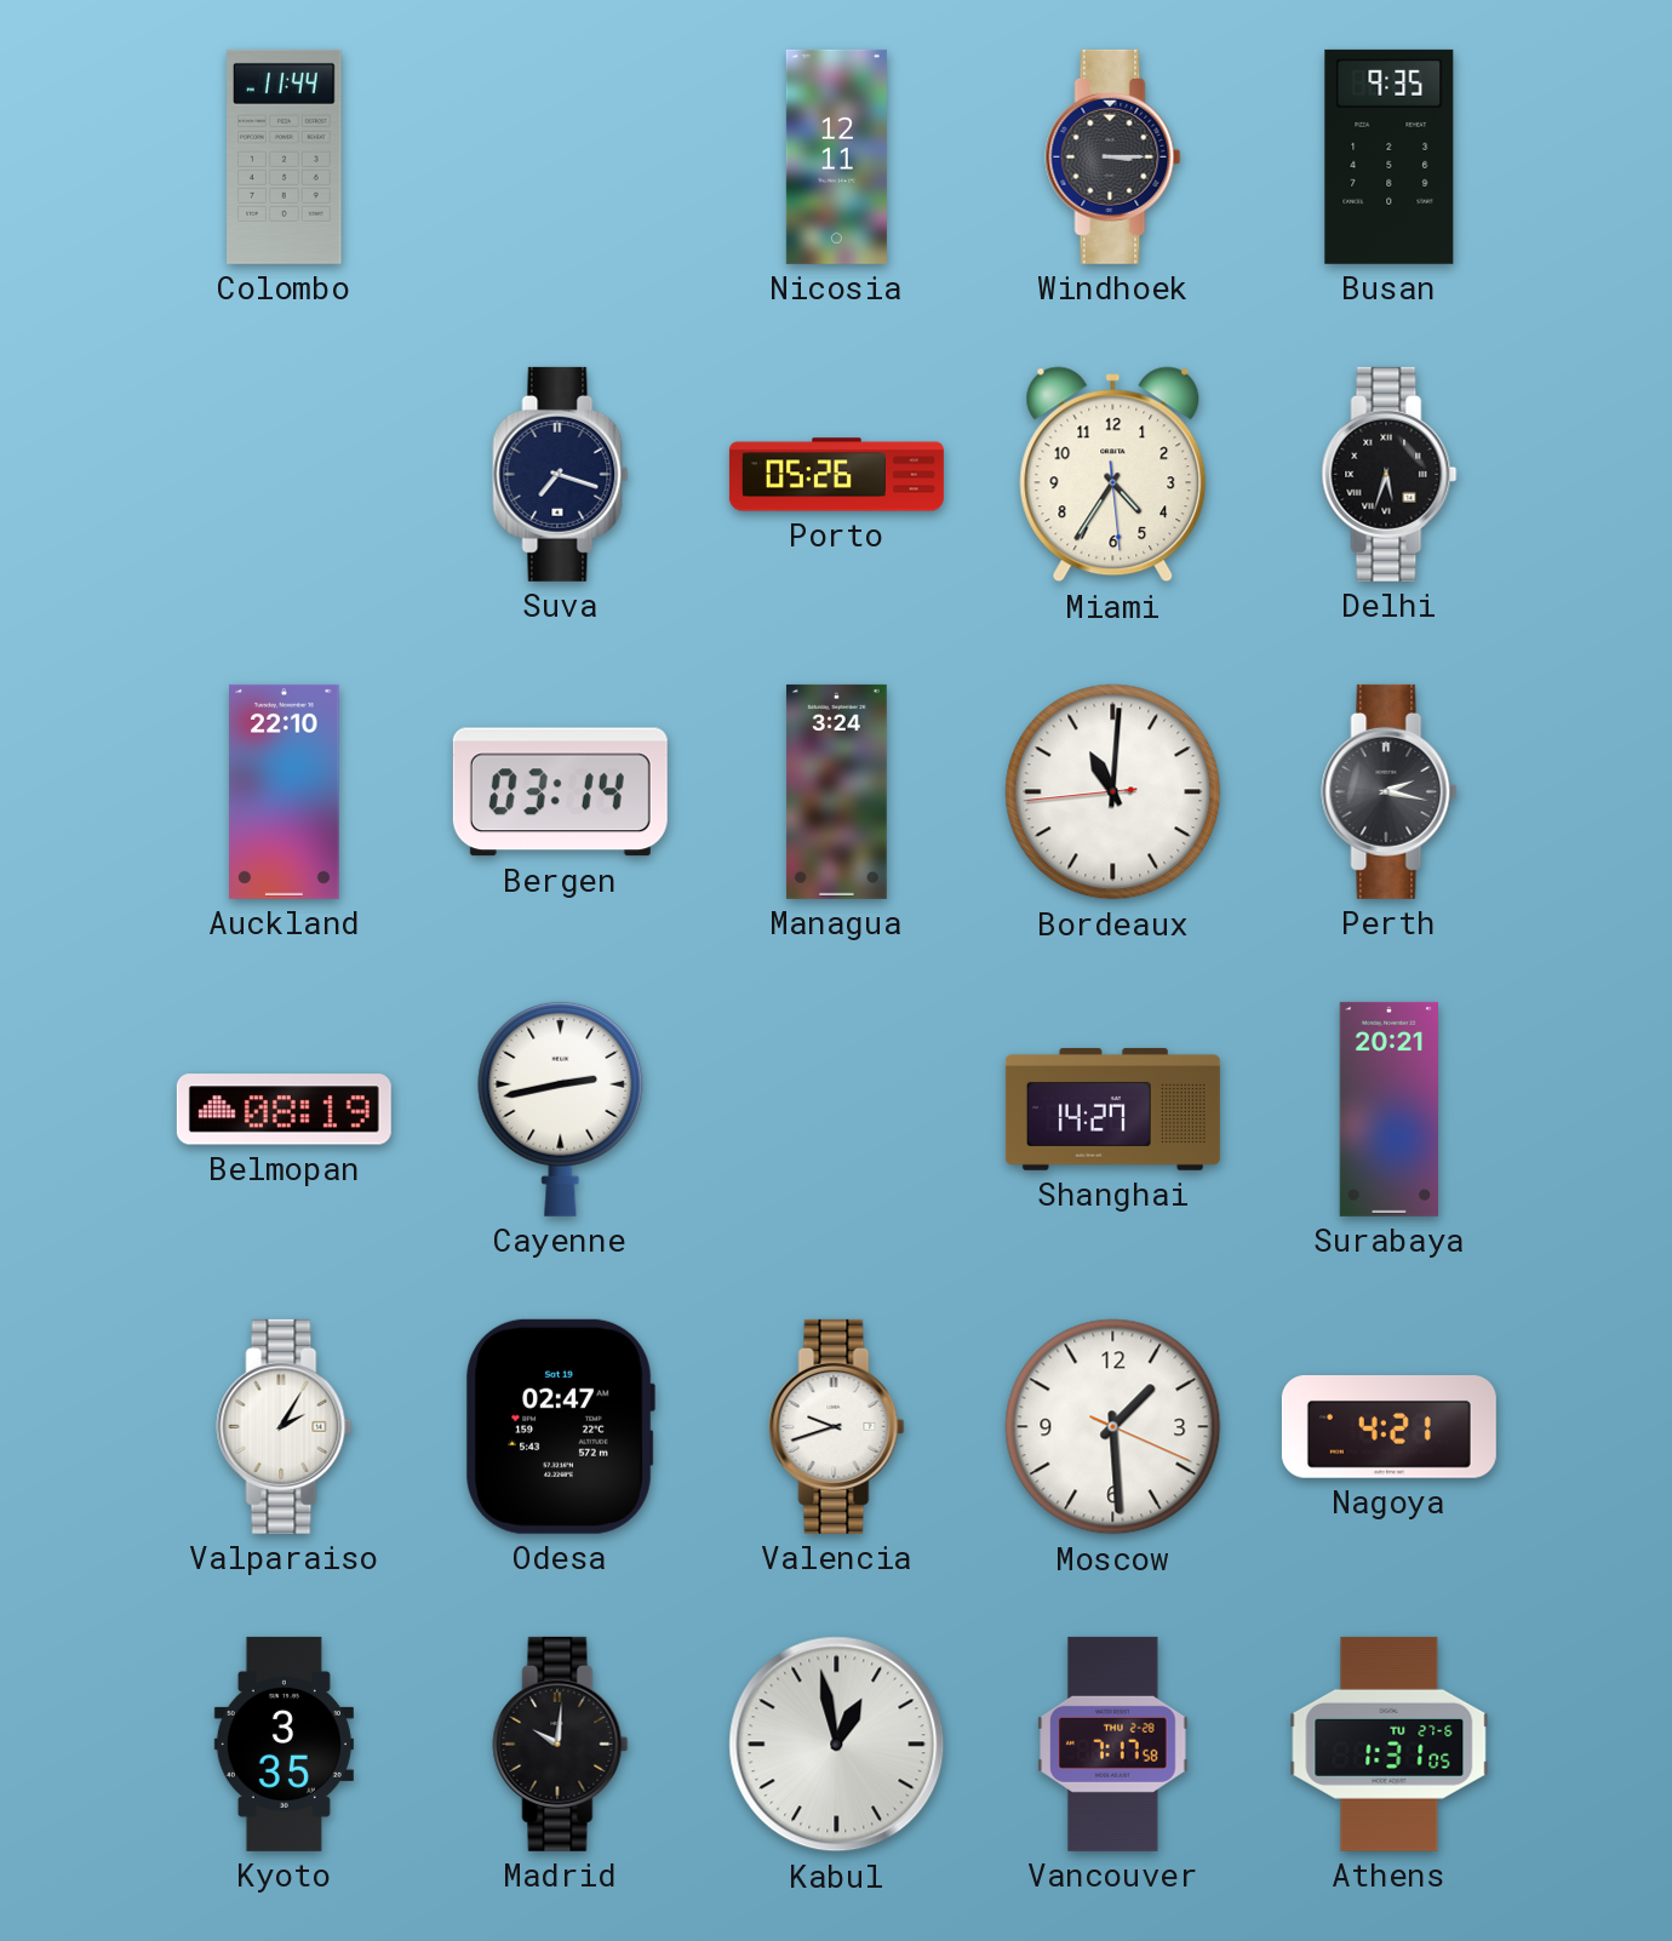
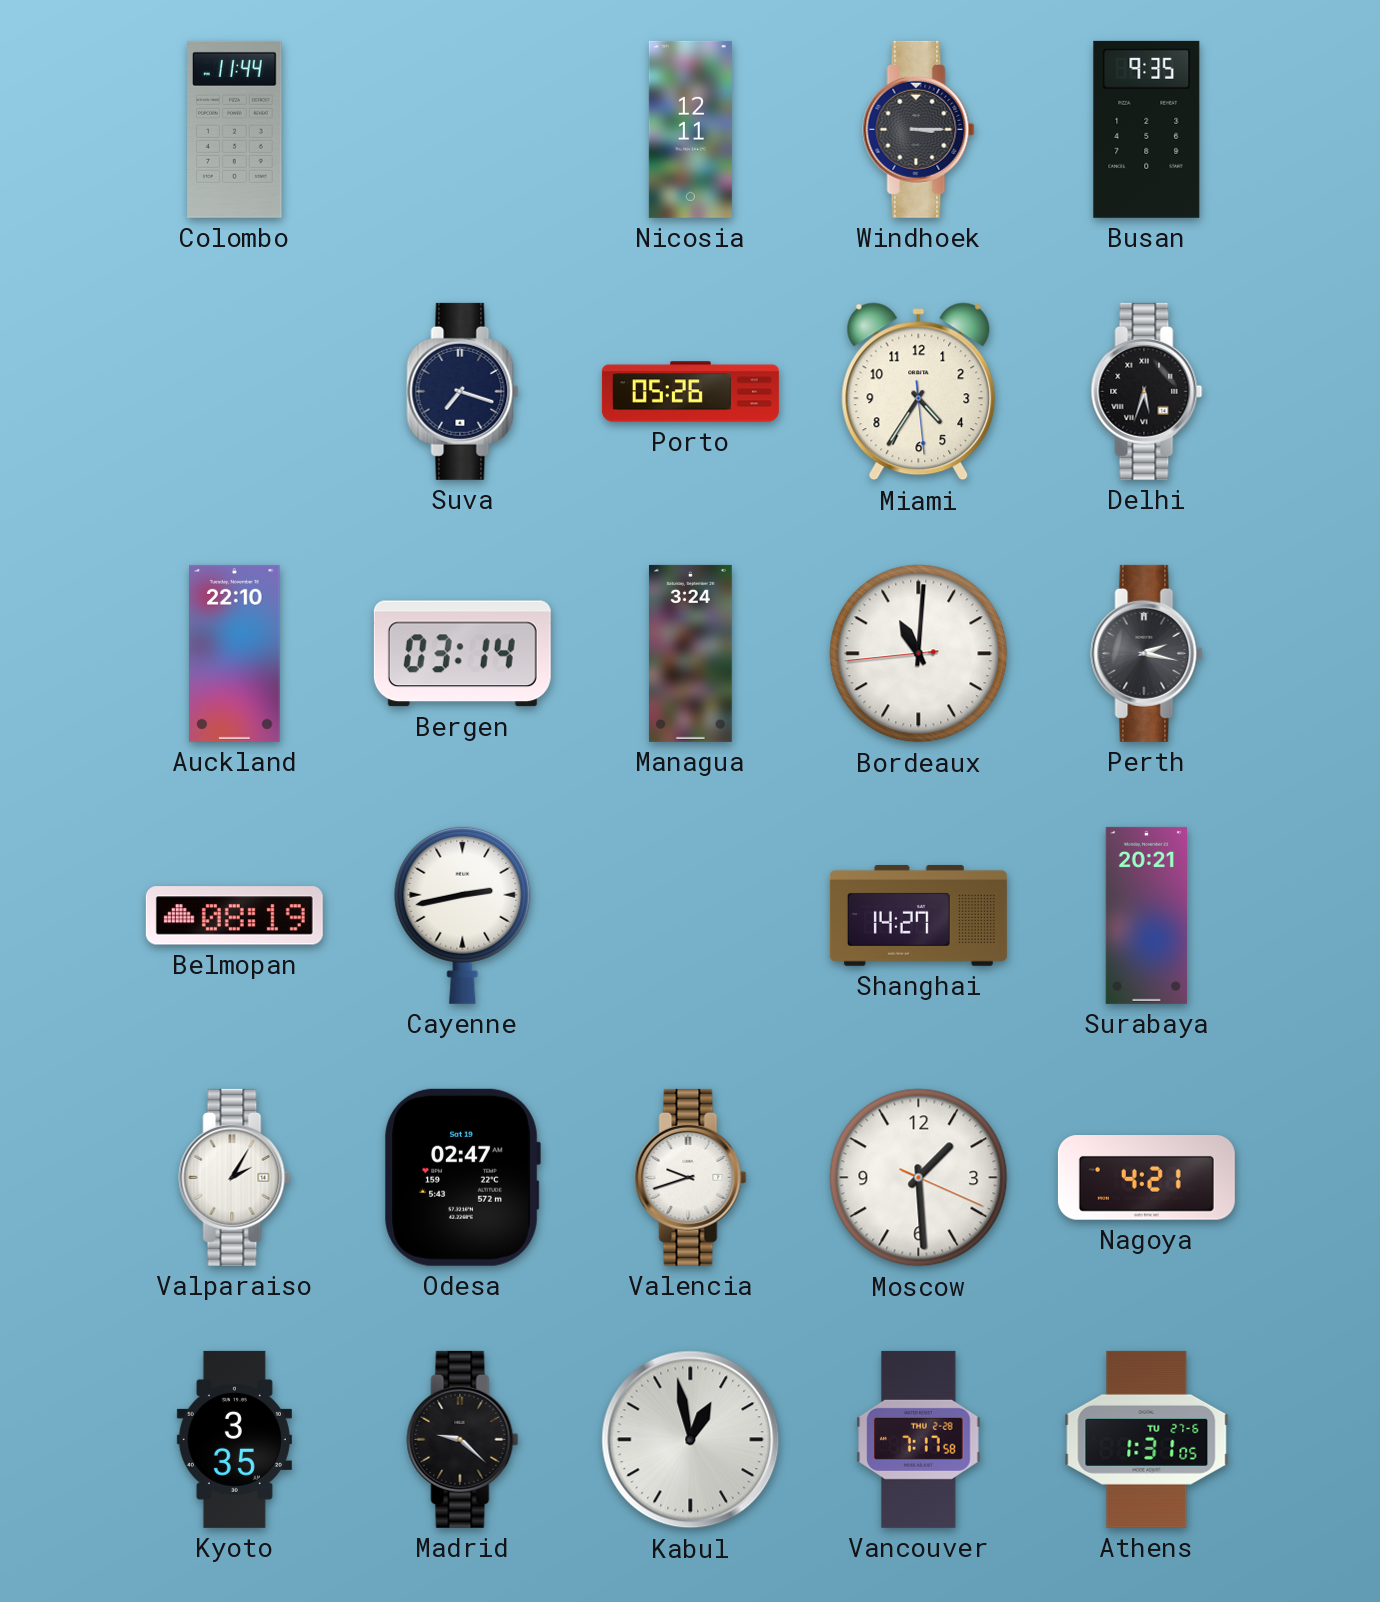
Madrid: 10:01 -> 9:22 (463, 1439)
